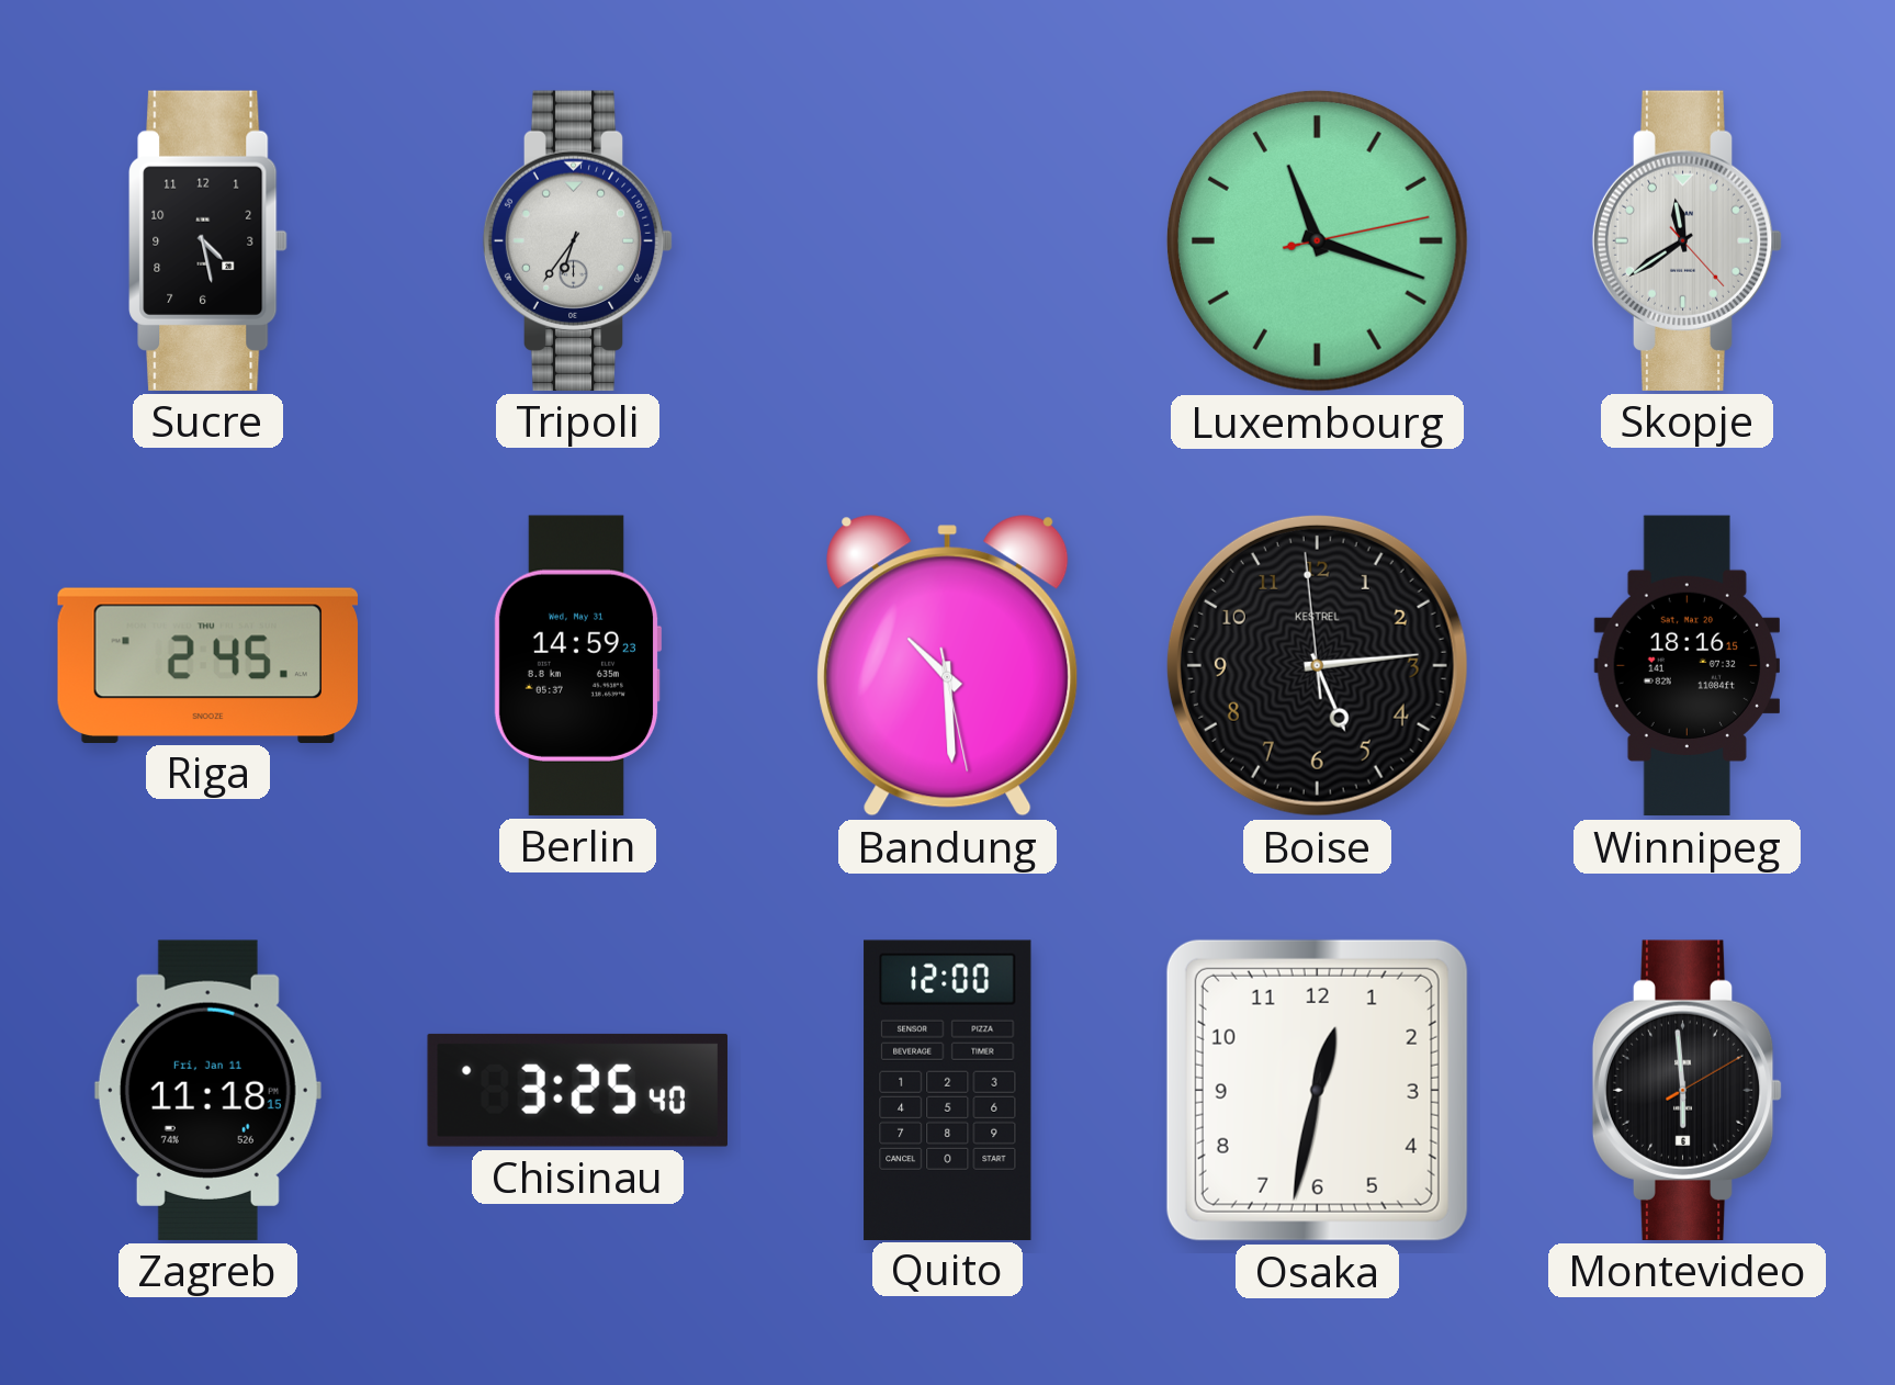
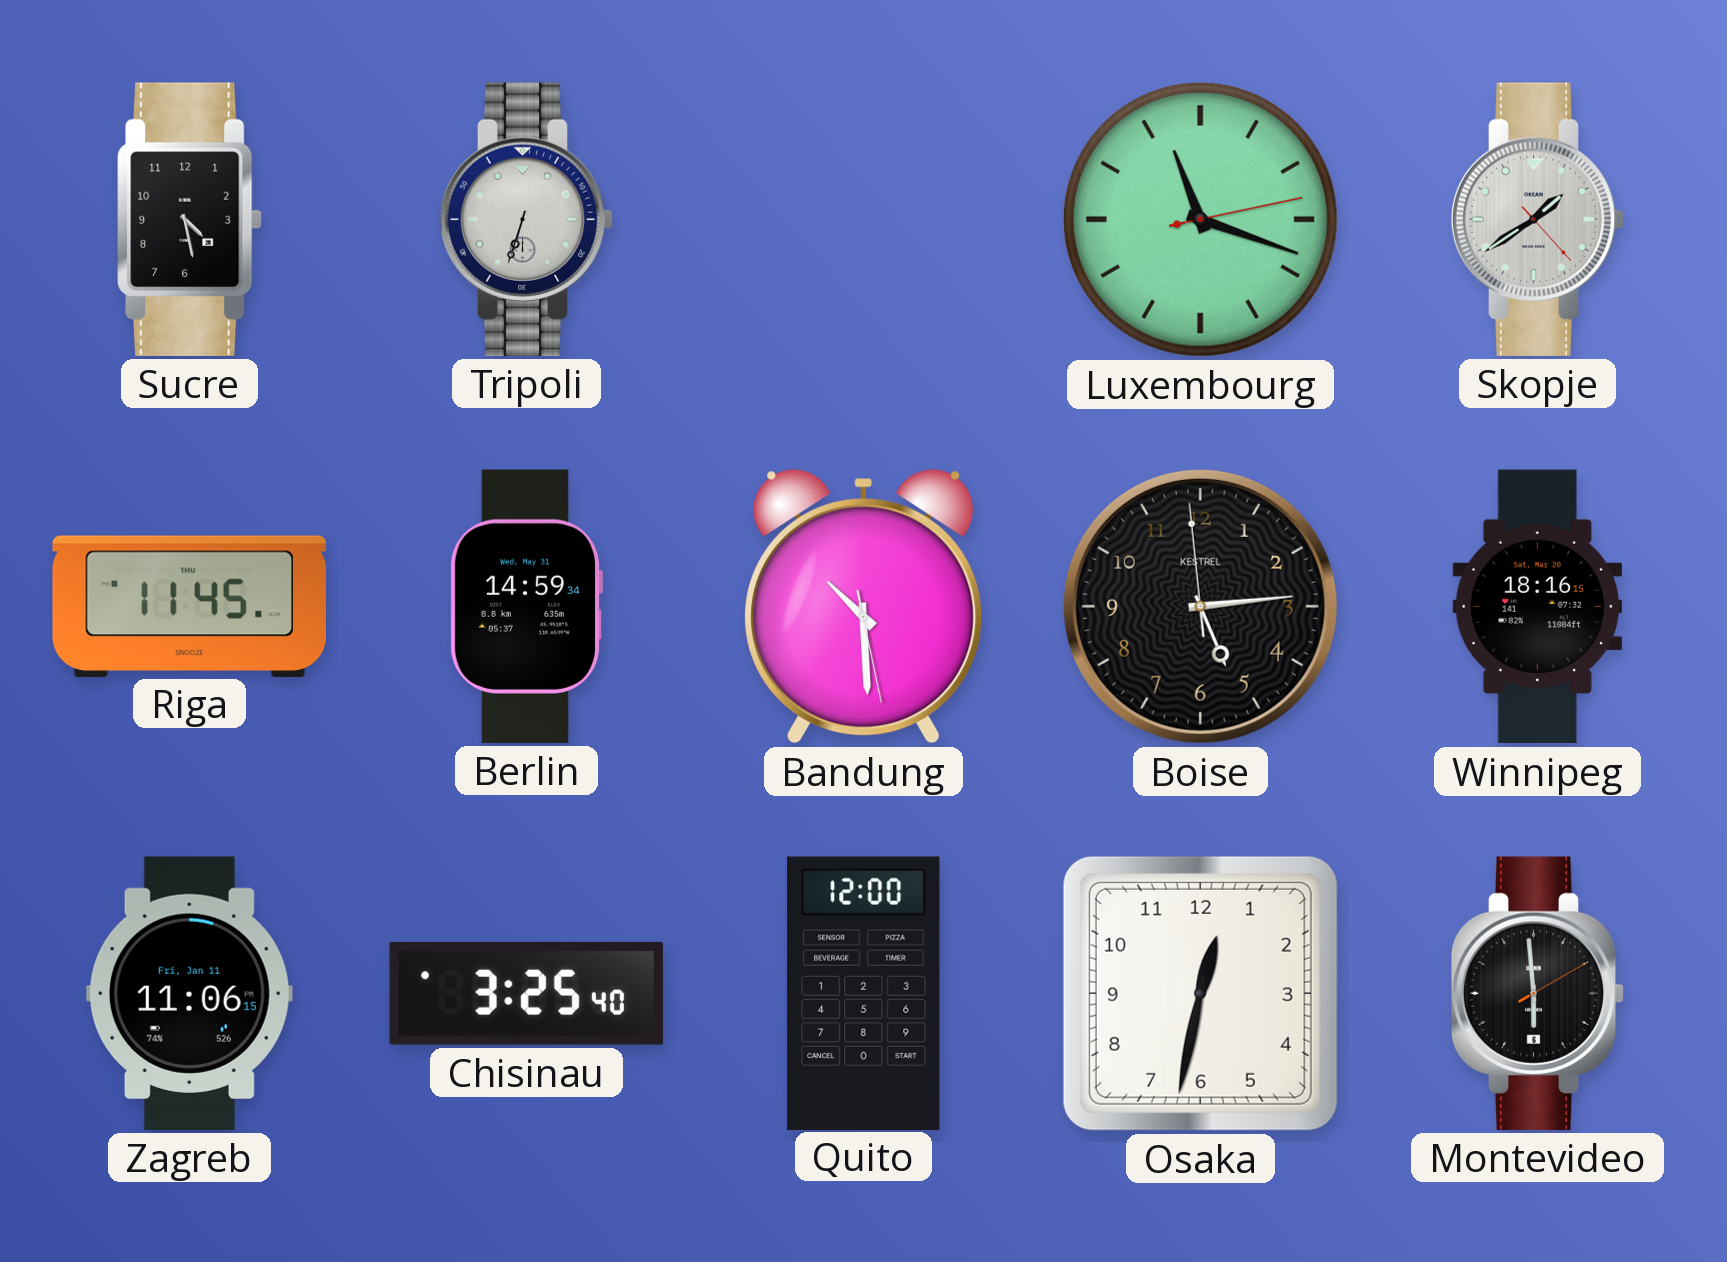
Tripoli: 6:36 -> 6:33 (527, 219)
Skopje: 11:39 -> 1:39 (1538, 219)
Riga: 2:45 -> 11:45 (189, 606)
Berlin: 14:59:23 -> 14:59:34 (526, 606)
Zagreb: 11:18 -> 11:06 (189, 993)
